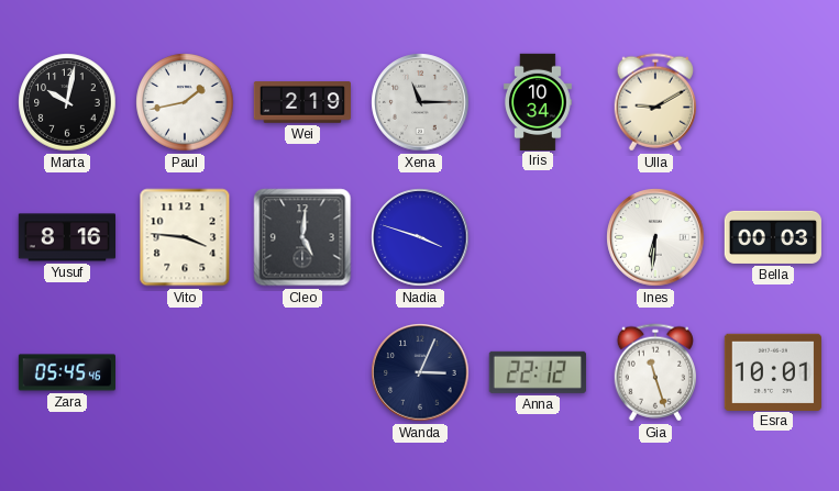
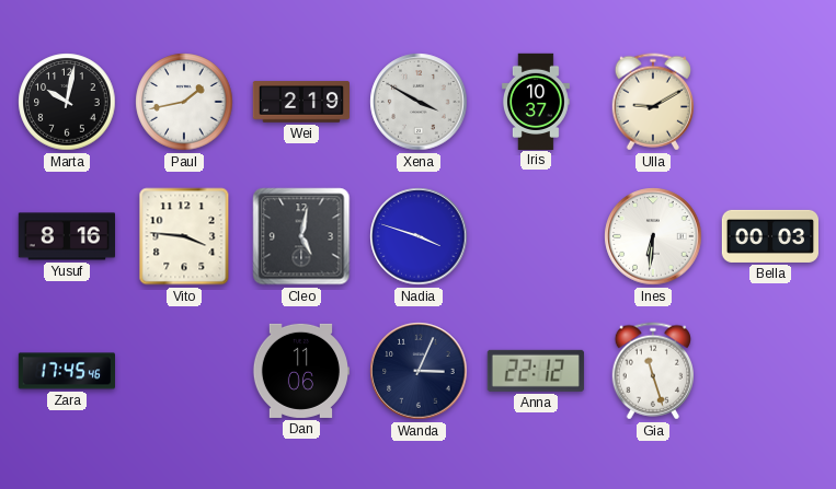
Xena: 11:15 -> 3:50 (419, 102)
Iris: 10:34 -> 10:37 (536, 101)
Cleo: 5:01 -> 5:02 (301, 236)
Zara: 05:45 -> 17:45 (66, 371)
Dan: none -> 11:06 (300, 371)
Esra: 10:01 -> none (773, 371)
